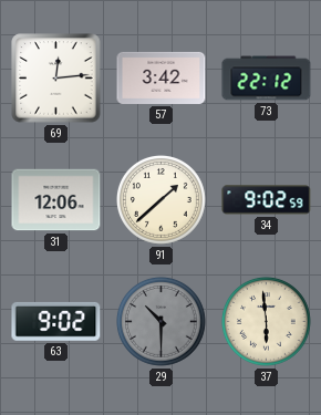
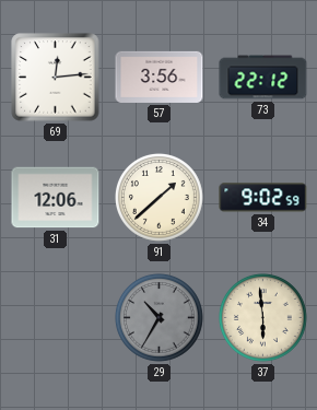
57: 3:42 -> 3:56 (160, 77)
63: 9:02 -> none (56, 321)
29: 10:30 -> 10:35 (160, 318)
